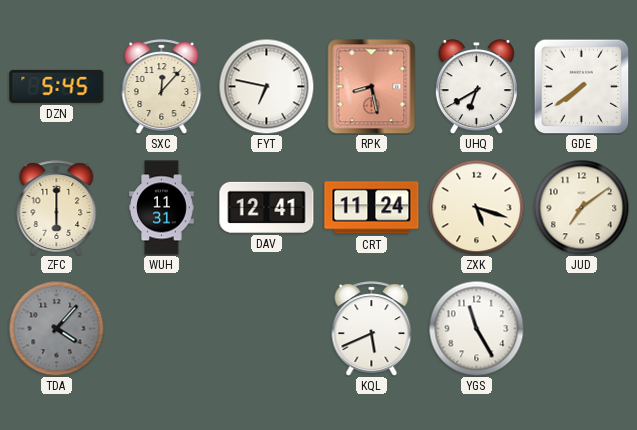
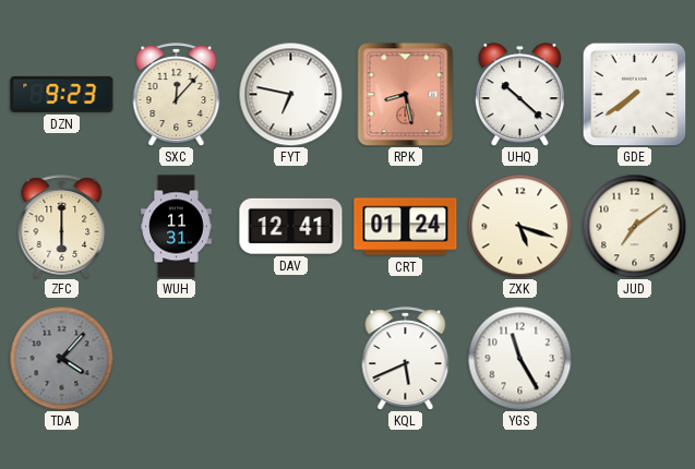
DZN: 5:45 -> 9:23 (62, 94)
UHQ: 6:40 -> 10:22 (519, 95)
CRT: 11:24 -> 01:24 (406, 227)
